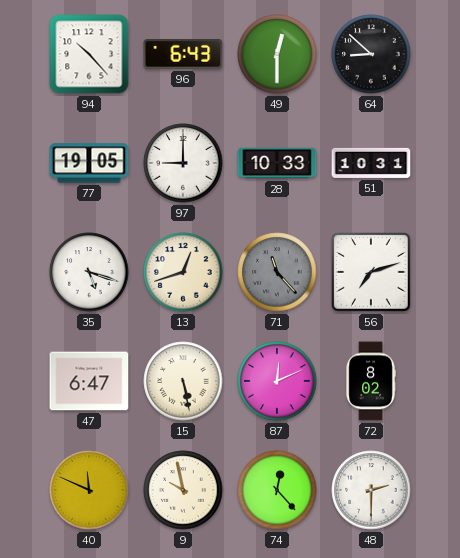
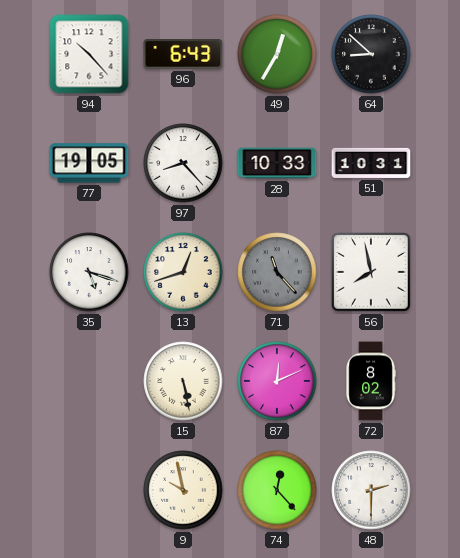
49: 12:30 -> 12:35 (277, 54)
97: 9:00 -> 8:23 (183, 163)
56: 7:12 -> 7:58 (372, 273)
47: 6:47 -> none (89, 381)
40: 11:49 -> none (89, 490)
